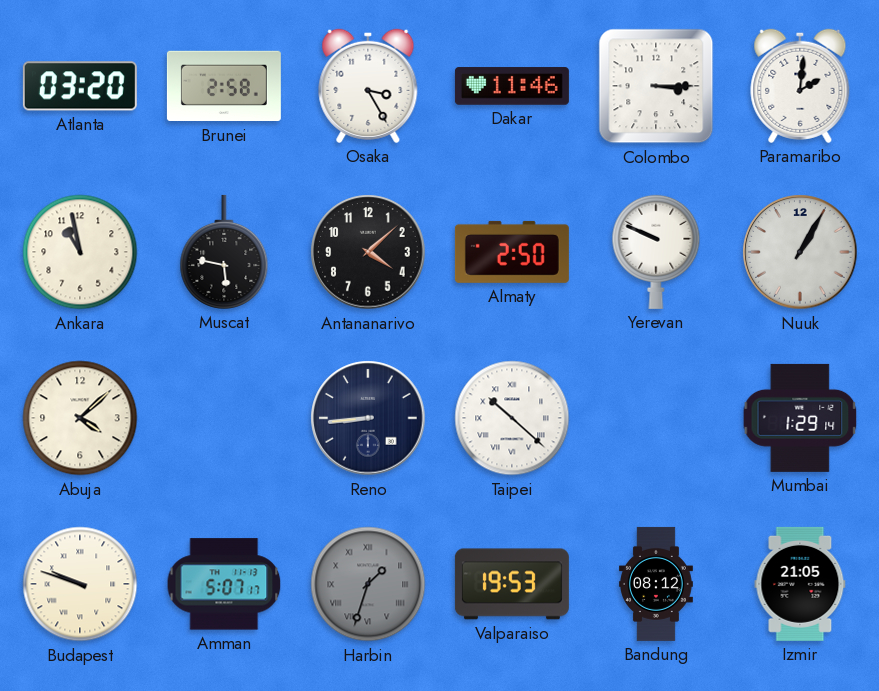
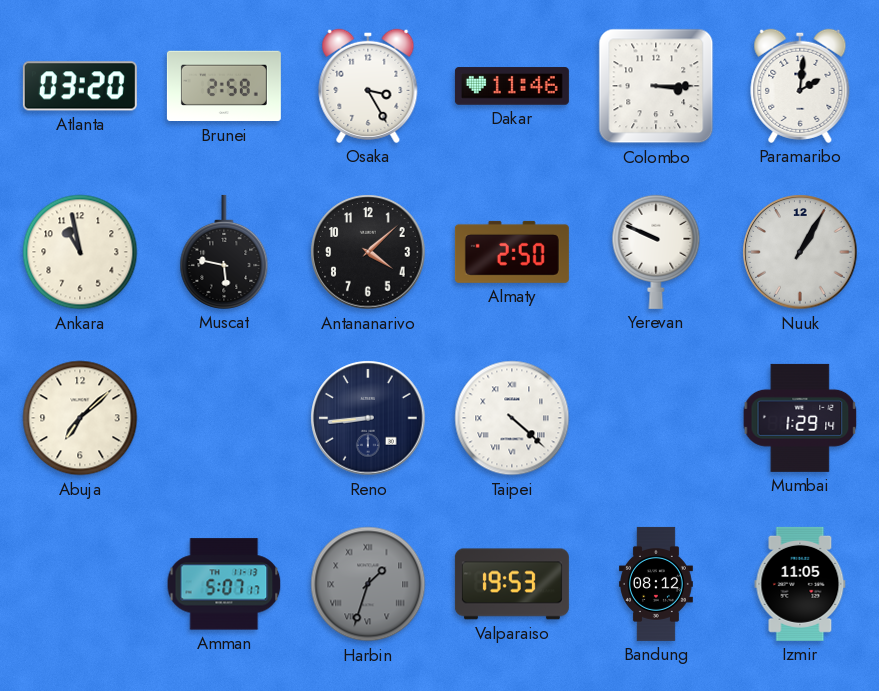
Abuja: 4:08 -> 7:08 (80, 418)
Taipei: 10:22 -> 4:22 (512, 418)
Budapest: 9:48 -> none (80, 584)
Izmir: 21:05 -> 11:05 (800, 584)
